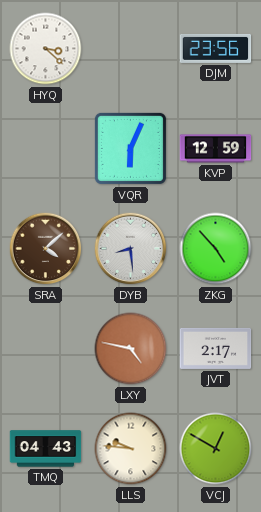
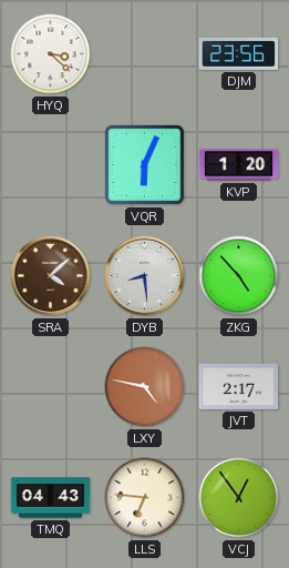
KVP: 12:59 -> 1:20 (239, 165)
LLS: 9:46 -> 6:46 (145, 498)
VCJ: 12:50 -> 12:54 (239, 498)
